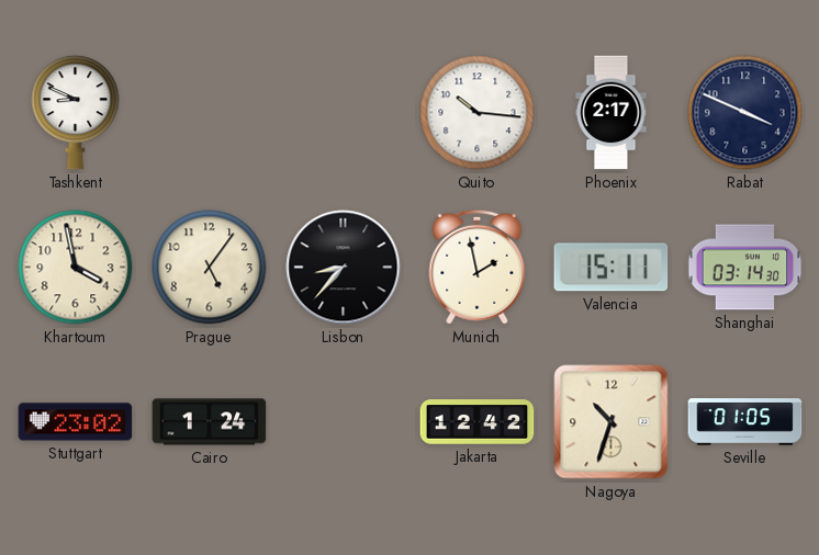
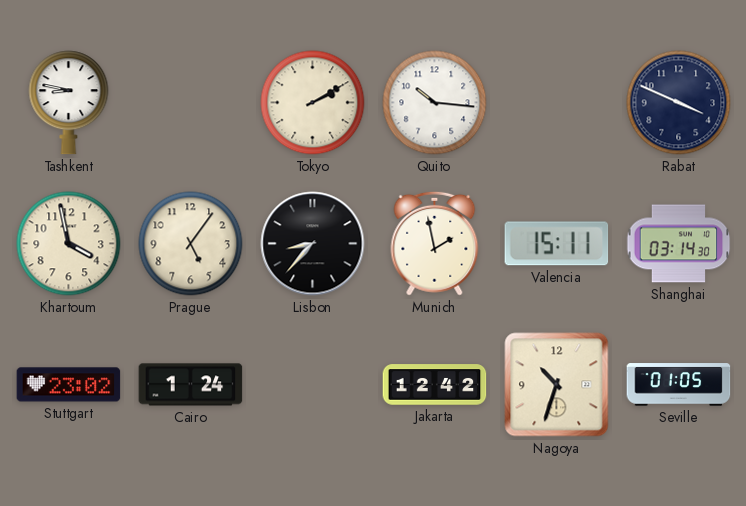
Tashkent: 8:49 -> 8:47 (69, 103)
Tokyo: none -> 2:10 (313, 103)
Phoenix: 2:17 -> none (612, 113)
